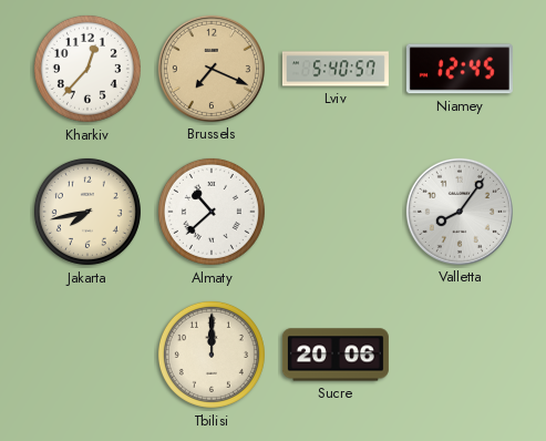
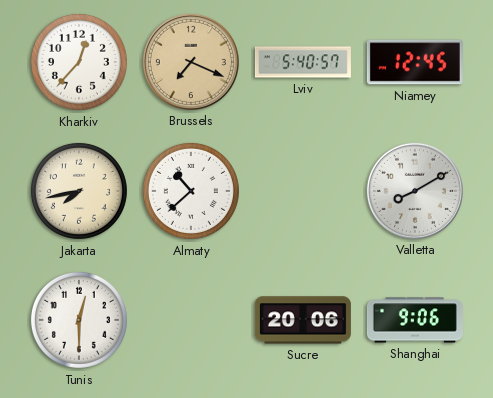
Valletta: 8:06 -> 8:10 (415, 191)
Tunis: none -> 12:30 (79, 320)
Tbilisi: 12:00 -> none (212, 355)
Shanghai: none -> 9:06 (415, 320)
